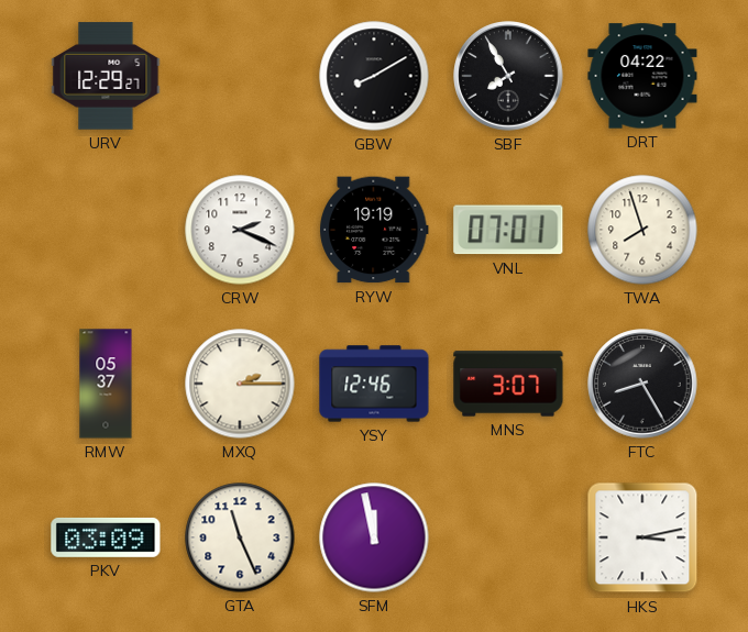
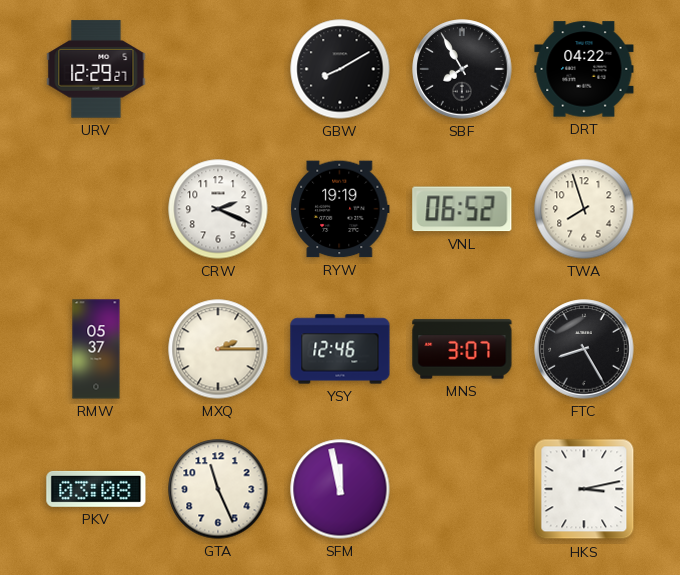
VNL: 07:01 -> 06:52 (462, 209)
PKV: 03:09 -> 03:08 (96, 489)
